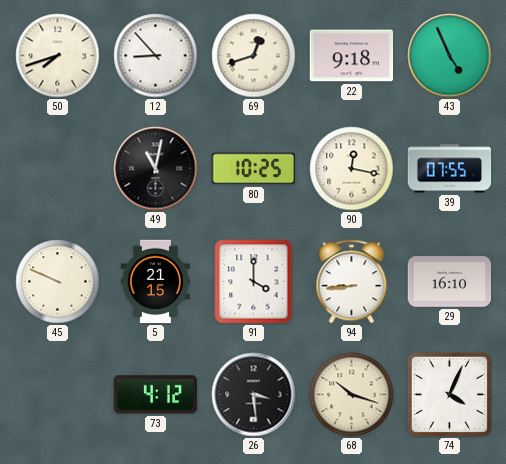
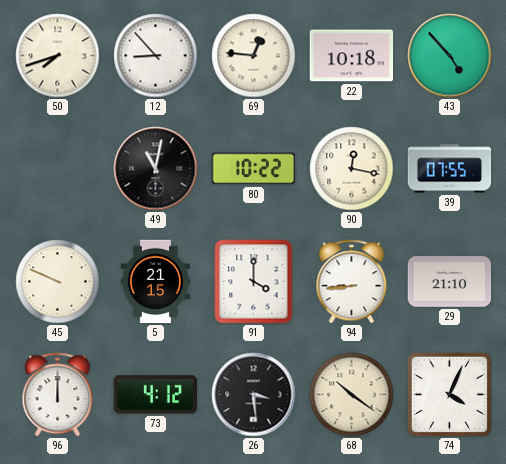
69: 12:42 -> 12:46 (254, 56)
22: 9:18 -> 10:18 (352, 56)
43: 4:56 -> 4:53 (450, 56)
80: 10:25 -> 10:22 (254, 169)
29: 16:10 -> 21:10 (450, 282)
96: none -> 12:00 (58, 395)
68: 10:18 -> 10:21 (352, 395)
